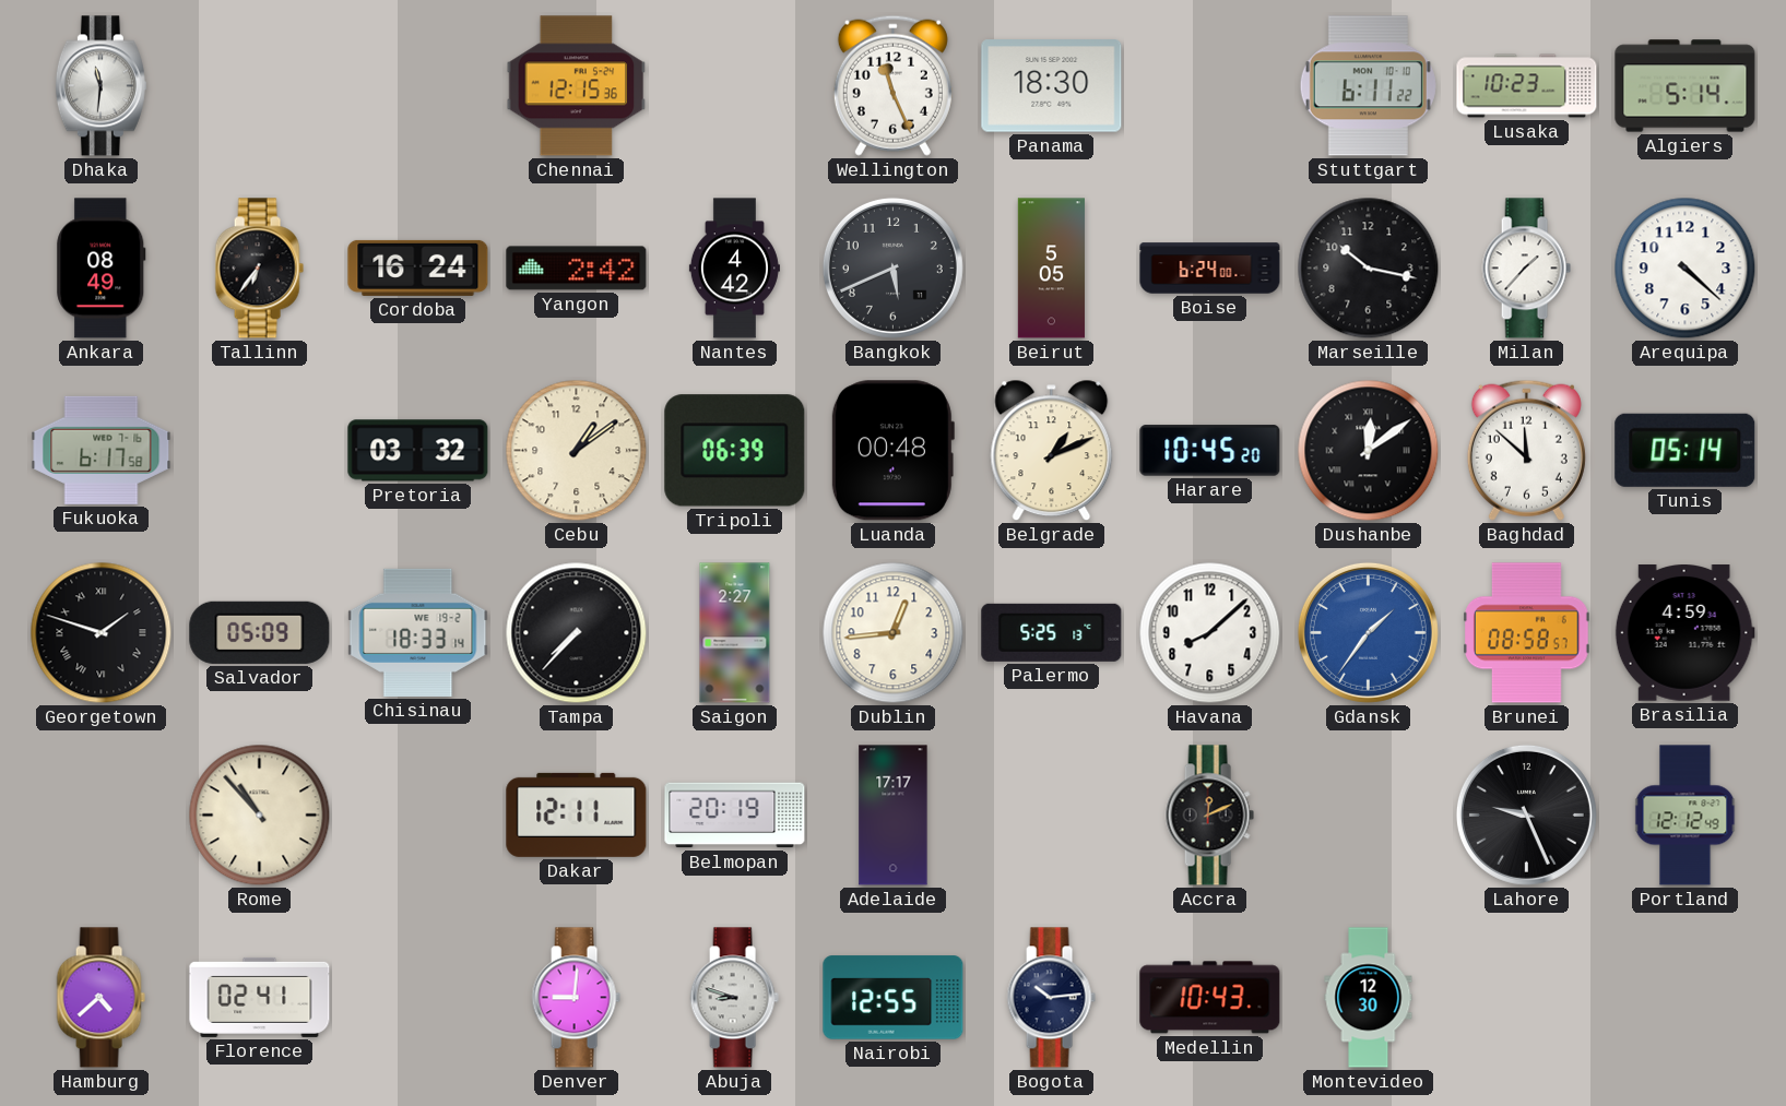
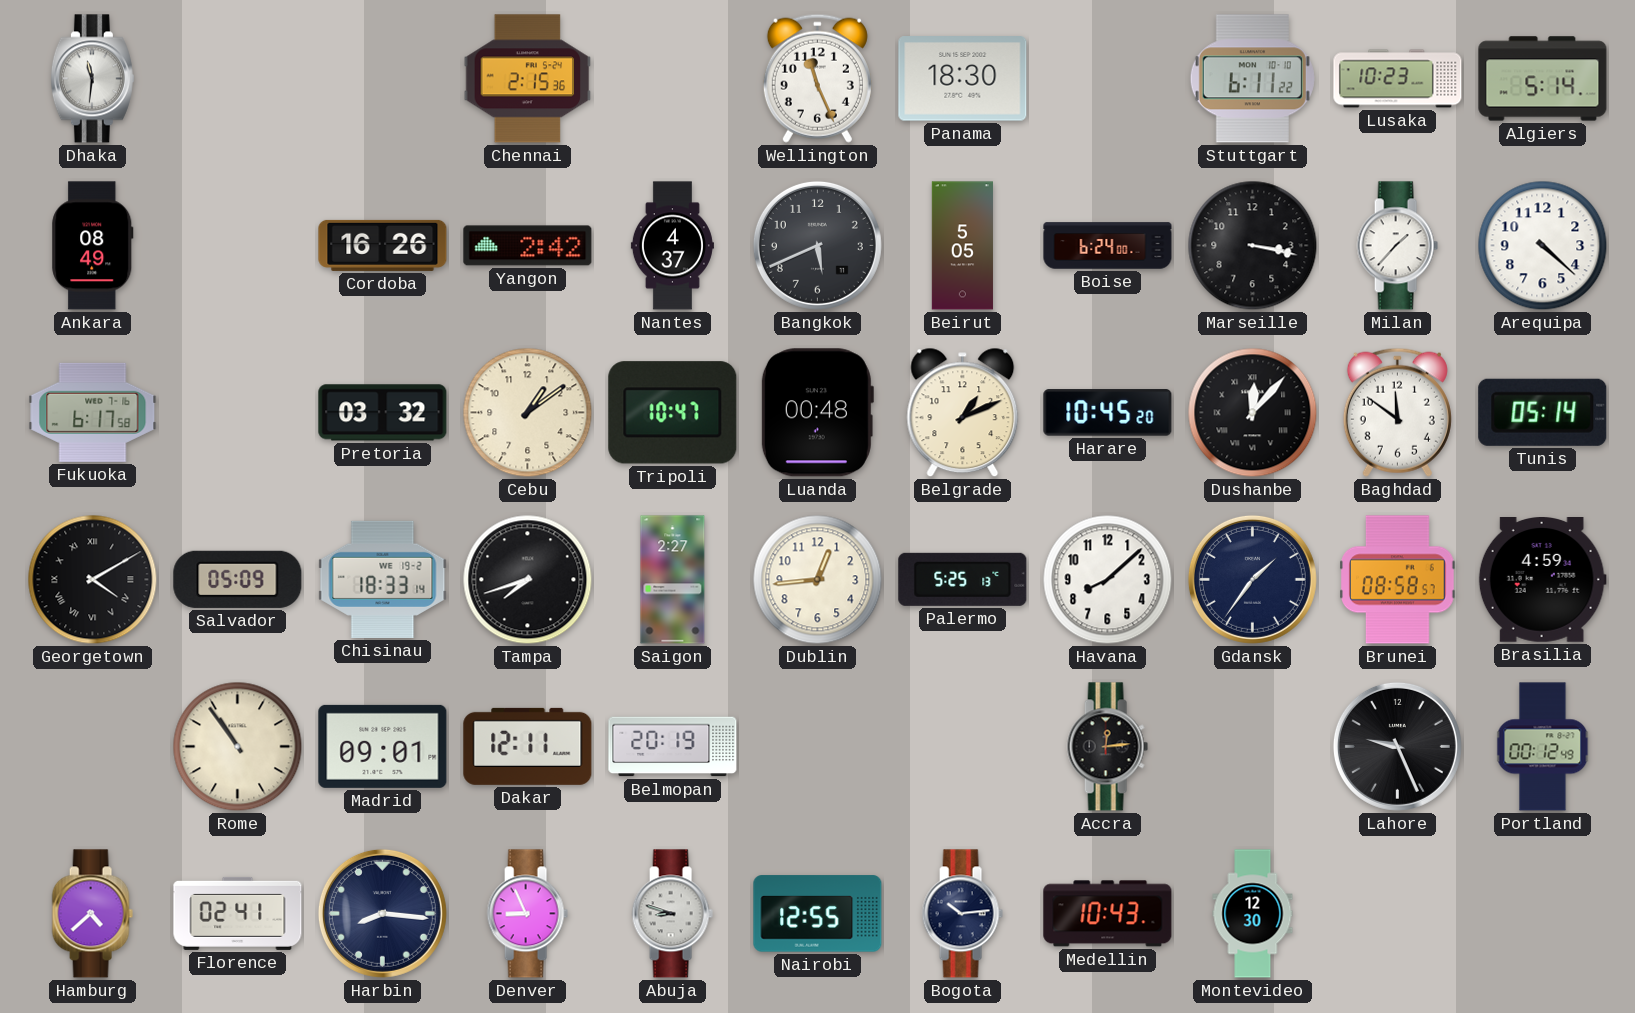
Chennai: 12:15 -> 2:15 (528, 79)
Tallinn: 6:36 -> none (259, 269)
Cordoba: 16:24 -> 16:26 (383, 245)
Nantes: 4:42 -> 4:37 (672, 246)
Marseille: 10:17 -> 3:17 (1253, 246)
Tripoli: 06:39 -> 10:47 (673, 413)
Dushanbe: 12:09 -> 12:07 (1253, 413)
Baghdad: 11:52 -> 11:51 (1397, 412)
Georgetown: 1:48 -> 4:10 (93, 580)
Tampa: 7:37 -> 7:42 (528, 580)
Gdansk dial: blue -> navy (1252, 579)
Rome: 10:53 -> 10:54 (238, 747)
Madrid: none -> 09:01 (383, 746)
Adelaide: 17:17 -> none (894, 816)
Accra: 12:11 -> 12:14 (1107, 747)
Portland: 12:12 -> 00:12 (1543, 747)
Harbin: none -> 8:16 (382, 913)
Denver: 9:01 -> 8:56 (527, 914)
